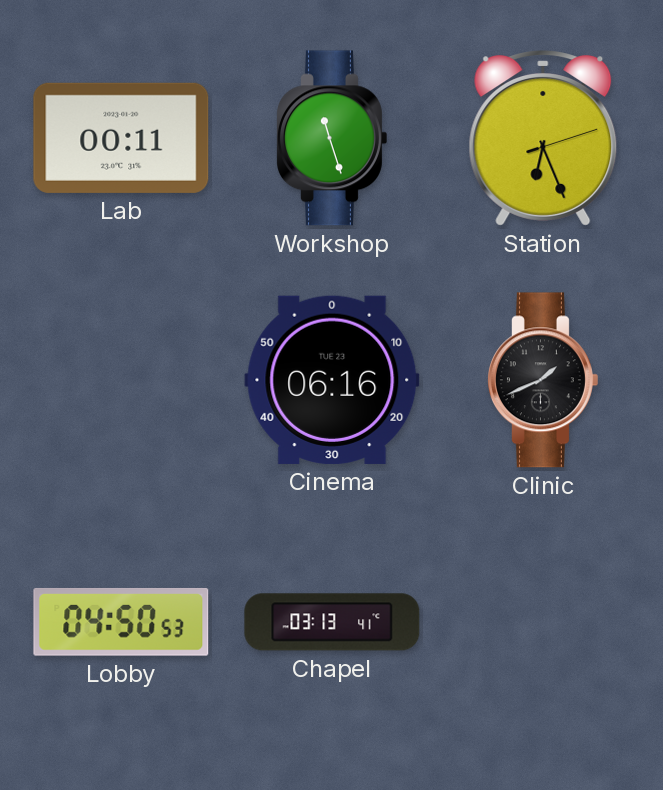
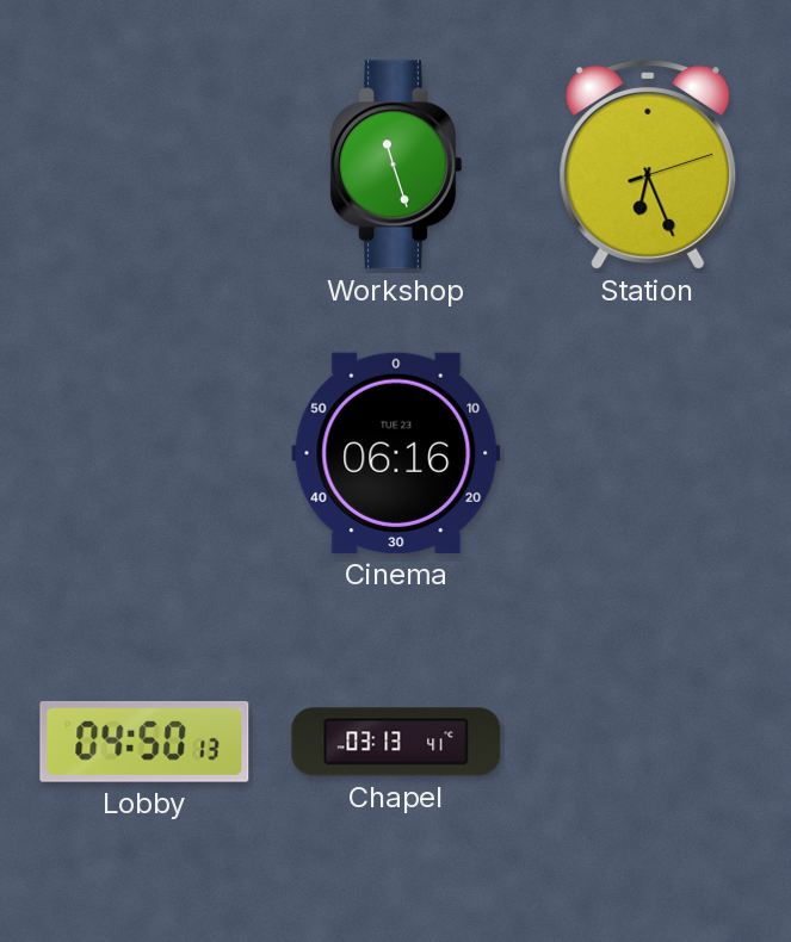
Lab: 00:11 -> none (121, 138)
Clinic: 1:41 -> none (542, 380)
Lobby: 04:50:53 -> 04:50:13 (144, 742)
